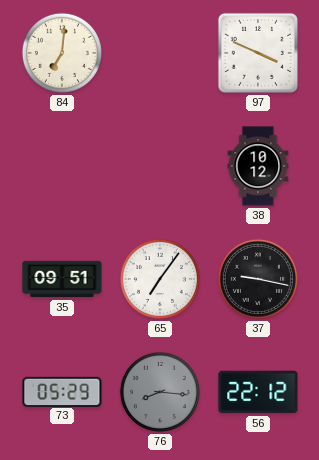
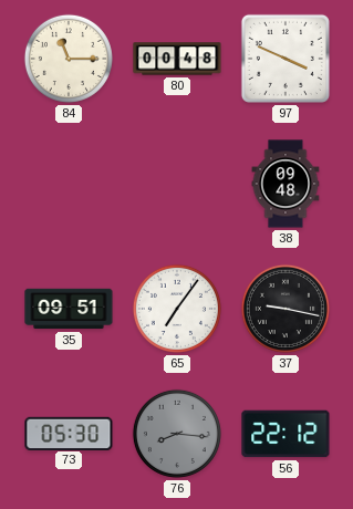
84: 7:01 -> 11:15 (69, 59)
80: none -> 00:48 (177, 59)
38: 10:12 -> 09:48 (285, 184)
73: 05:29 -> 05:30 (69, 433)
